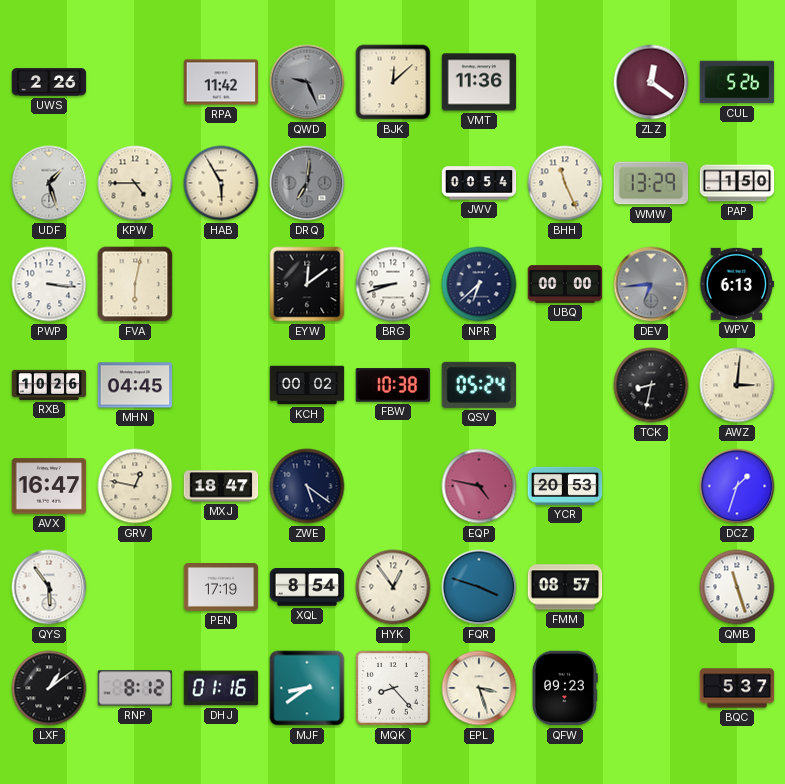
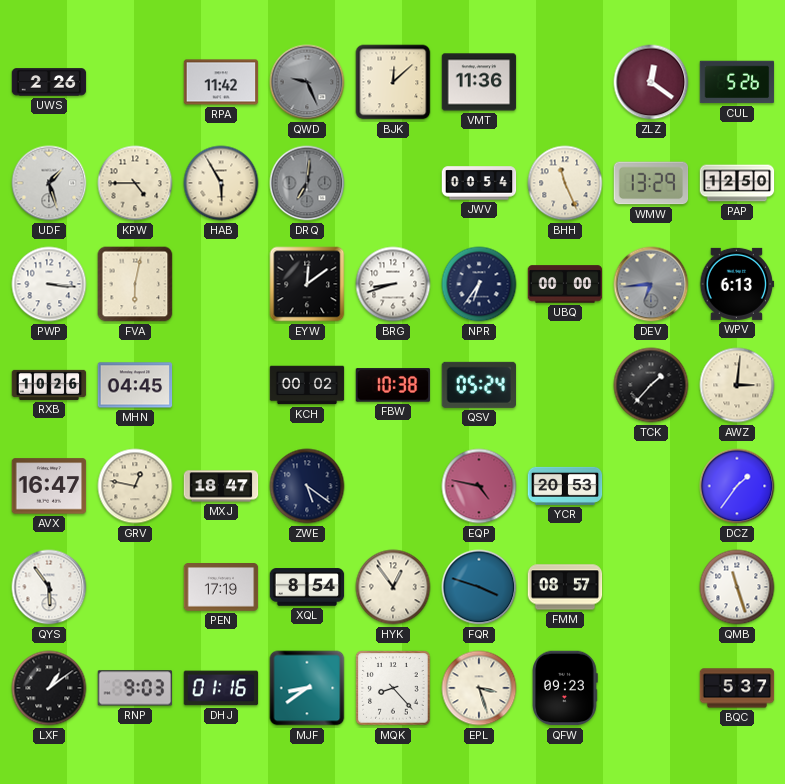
PAP: 1:50 -> 12:50 (737, 183)
NPR: 6:38 -> 6:36 (479, 284)
TCK: 8:32 -> 1:37 (651, 385)
DCZ: 1:33 -> 1:36 (737, 486)
RNP: 8:12 -> 9:03 (135, 688)
